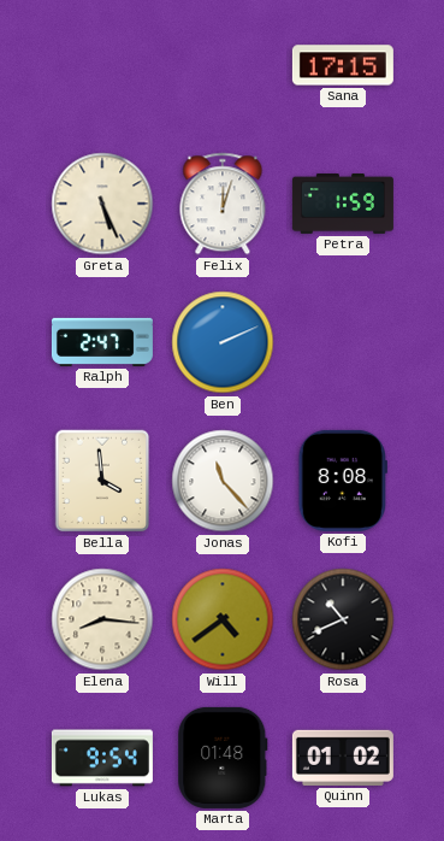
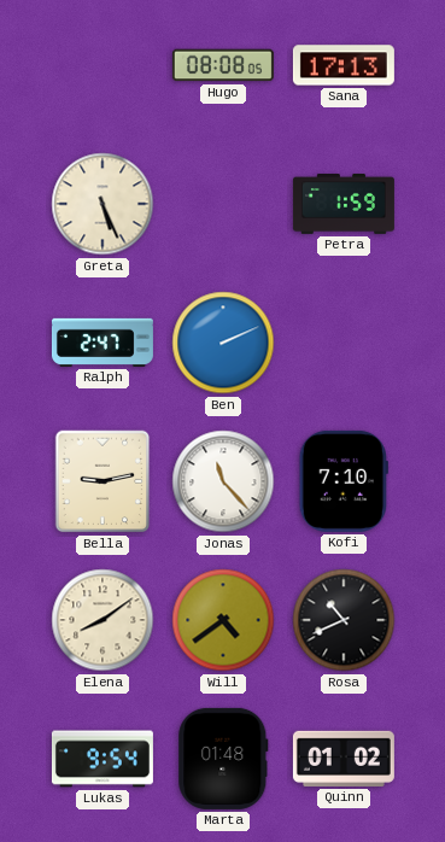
Hugo: none -> 08:08 (223, 65)
Sana: 17:15 -> 17:13 (344, 65)
Felix: 12:03 -> none (223, 204)
Bella: 3:59 -> 9:13 (103, 481)
Kofi: 8:08 -> 7:10 (344, 481)
Elena: 8:16 -> 8:09 (103, 620)
